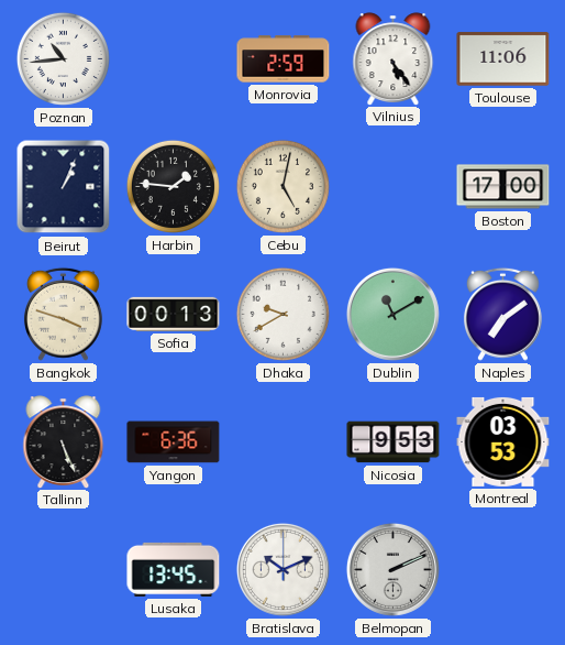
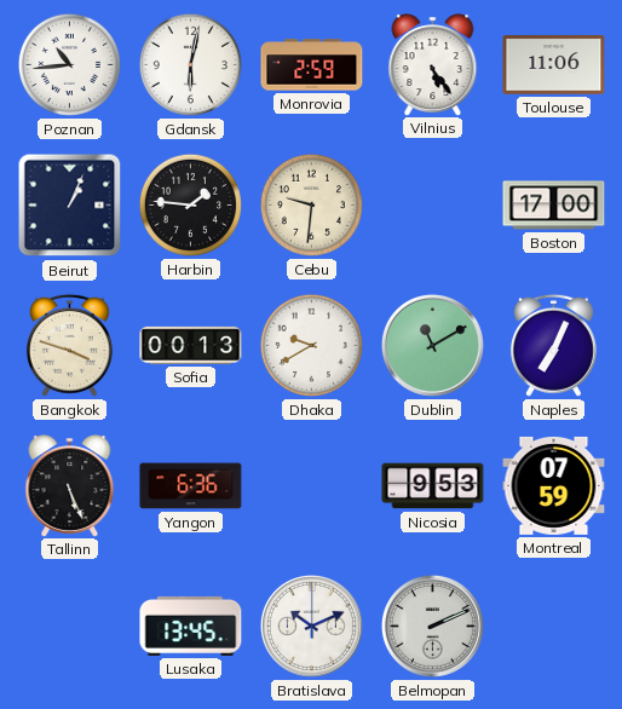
Gdansk: none -> 6:02 (190, 64)
Cebu: 5:02 -> 9:31 (311, 204)
Naples: 7:09 -> 7:04 (553, 345)
Montreal: 03:53 -> 07:59 (554, 485)
